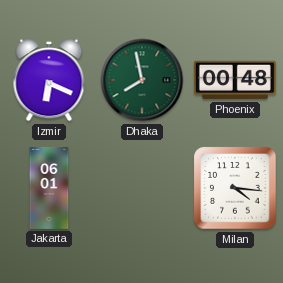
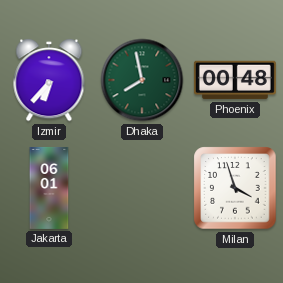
Izmir: 6:19 -> 6:37 (49, 80)
Milan: 4:16 -> 3:57 (235, 188)
